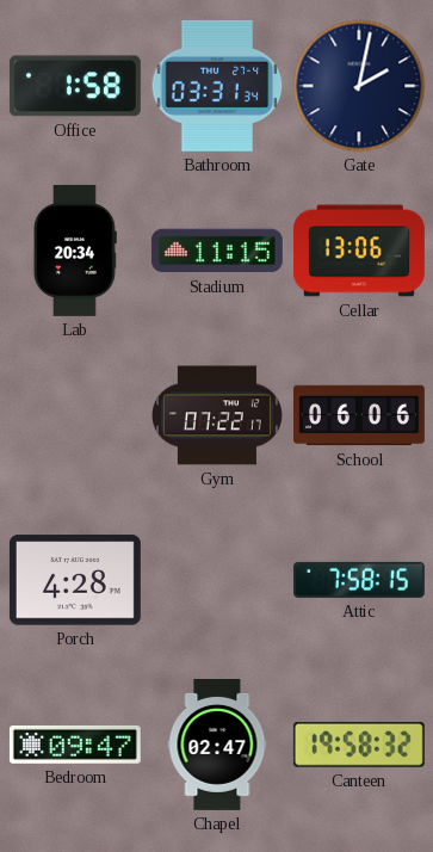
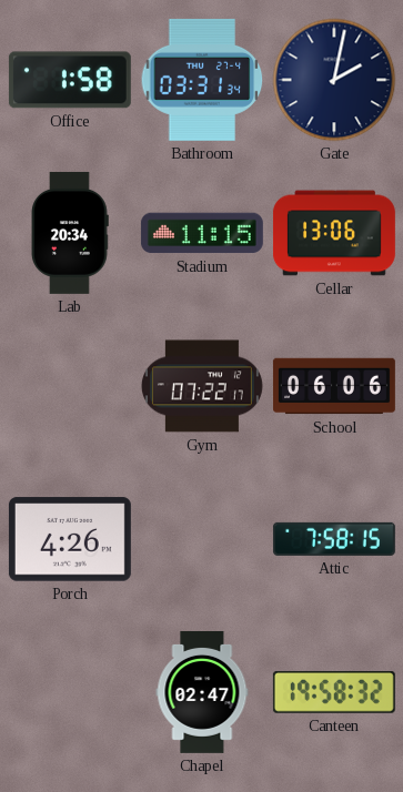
Porch: 4:28 -> 4:26 (70, 539)
Bedroom: 09:47 -> none (75, 745)
